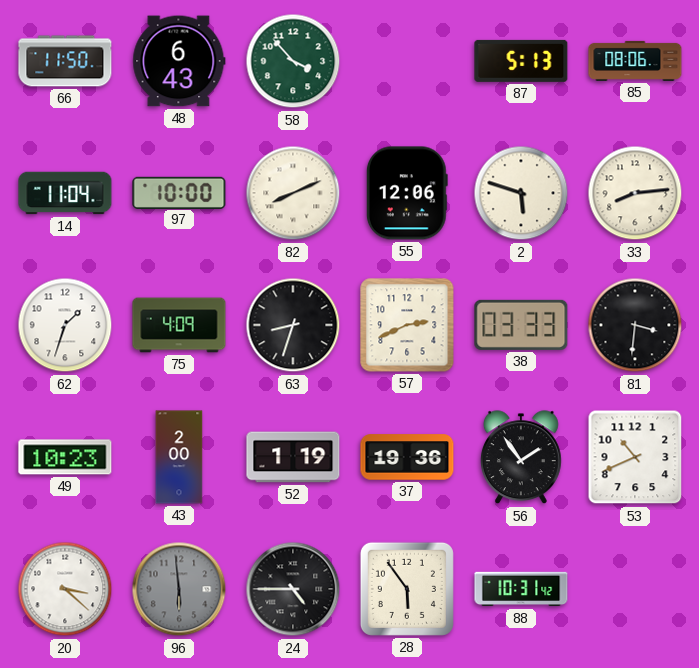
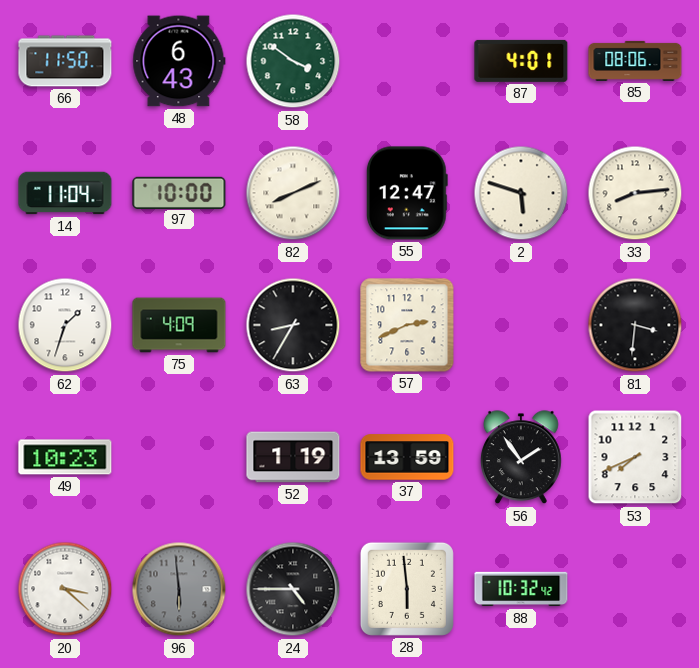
58: 3:53 -> 3:51 (293, 61)
87: 5:13 -> 4:01 (521, 61)
55: 12:06 -> 12:47 (407, 193)
63: 8:33 -> 8:35 (293, 325)
38: 03:33 -> none (521, 325)
43: 2:00 -> none (179, 457)
37: 19:36 -> 13:59 (407, 457)
53: 10:41 -> 7:41 (635, 457)
28: 5:54 -> 5:59 (407, 589)
88: 10:31 -> 10:32 (521, 589)
